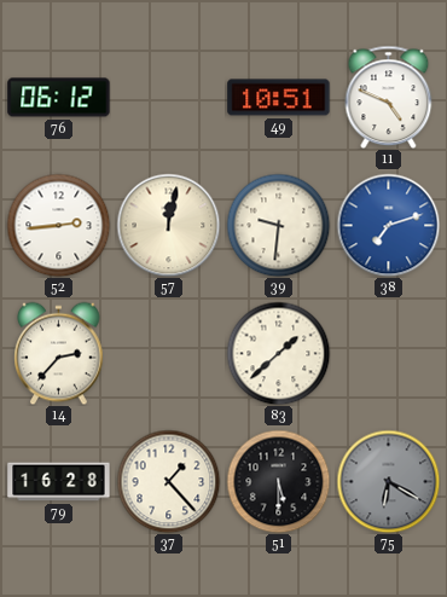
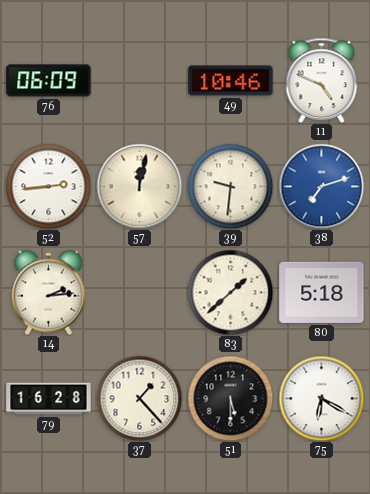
76: 06:12 -> 06:09 (49, 81)
49: 10:51 -> 10:46 (231, 81)
14: 2:37 -> 2:14 (49, 292)
80: none -> 5:18 (322, 292)
75 dial: grey -> white (321, 398)
